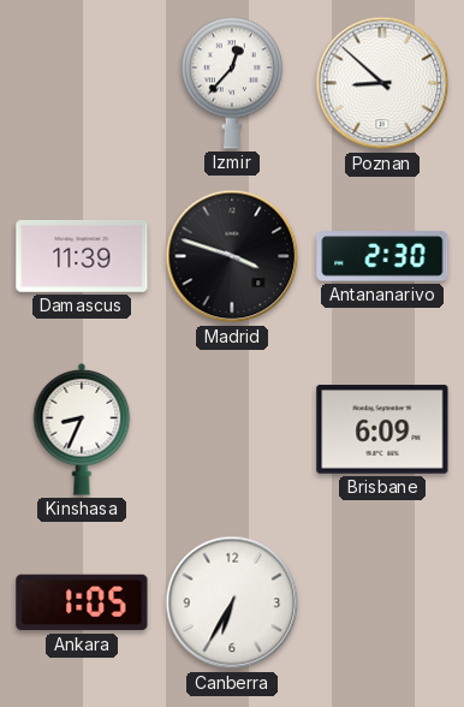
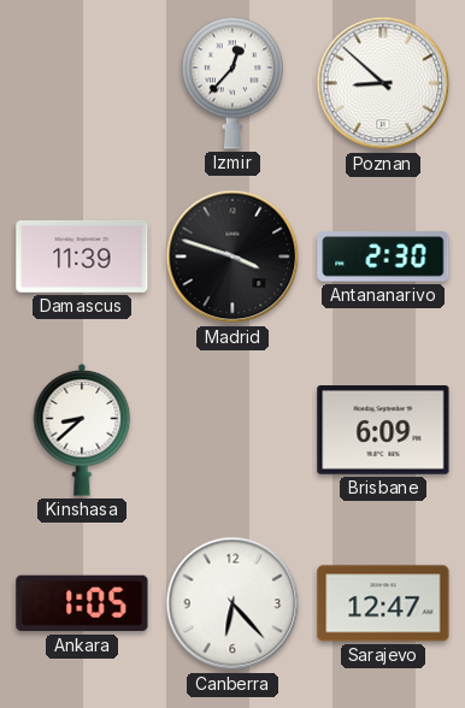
Kinshasa: 8:34 -> 8:38 (82, 430)
Canberra: 6:35 -> 6:23 (232, 603)
Sarajevo: none -> 12:47 (383, 603)
